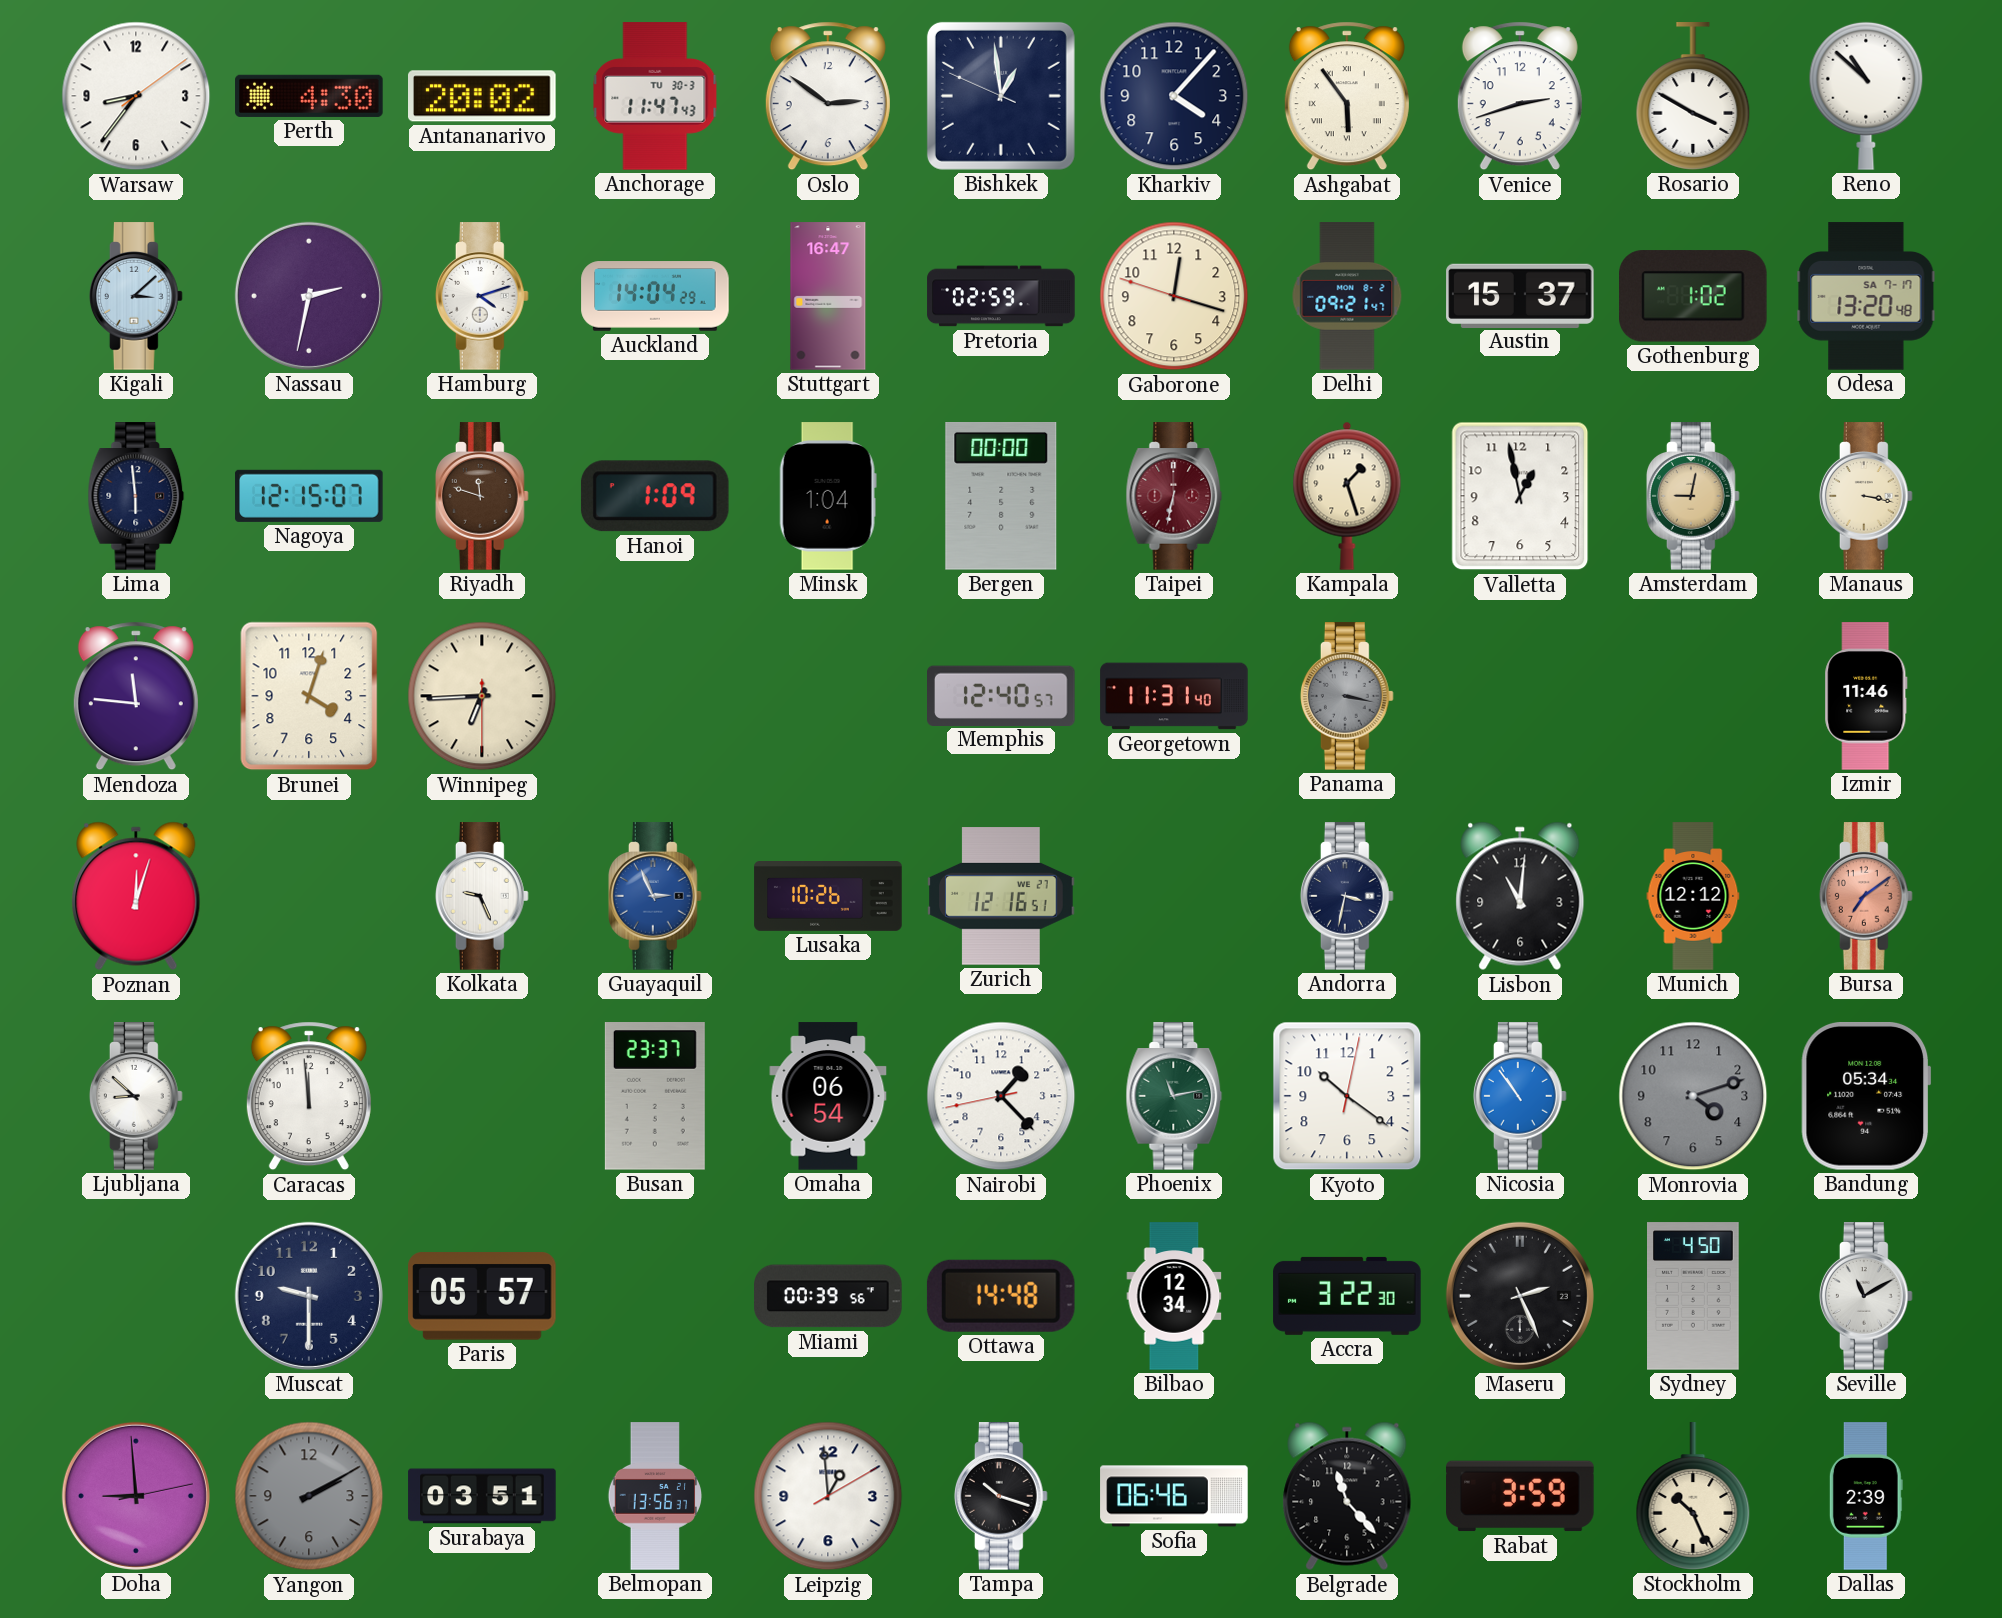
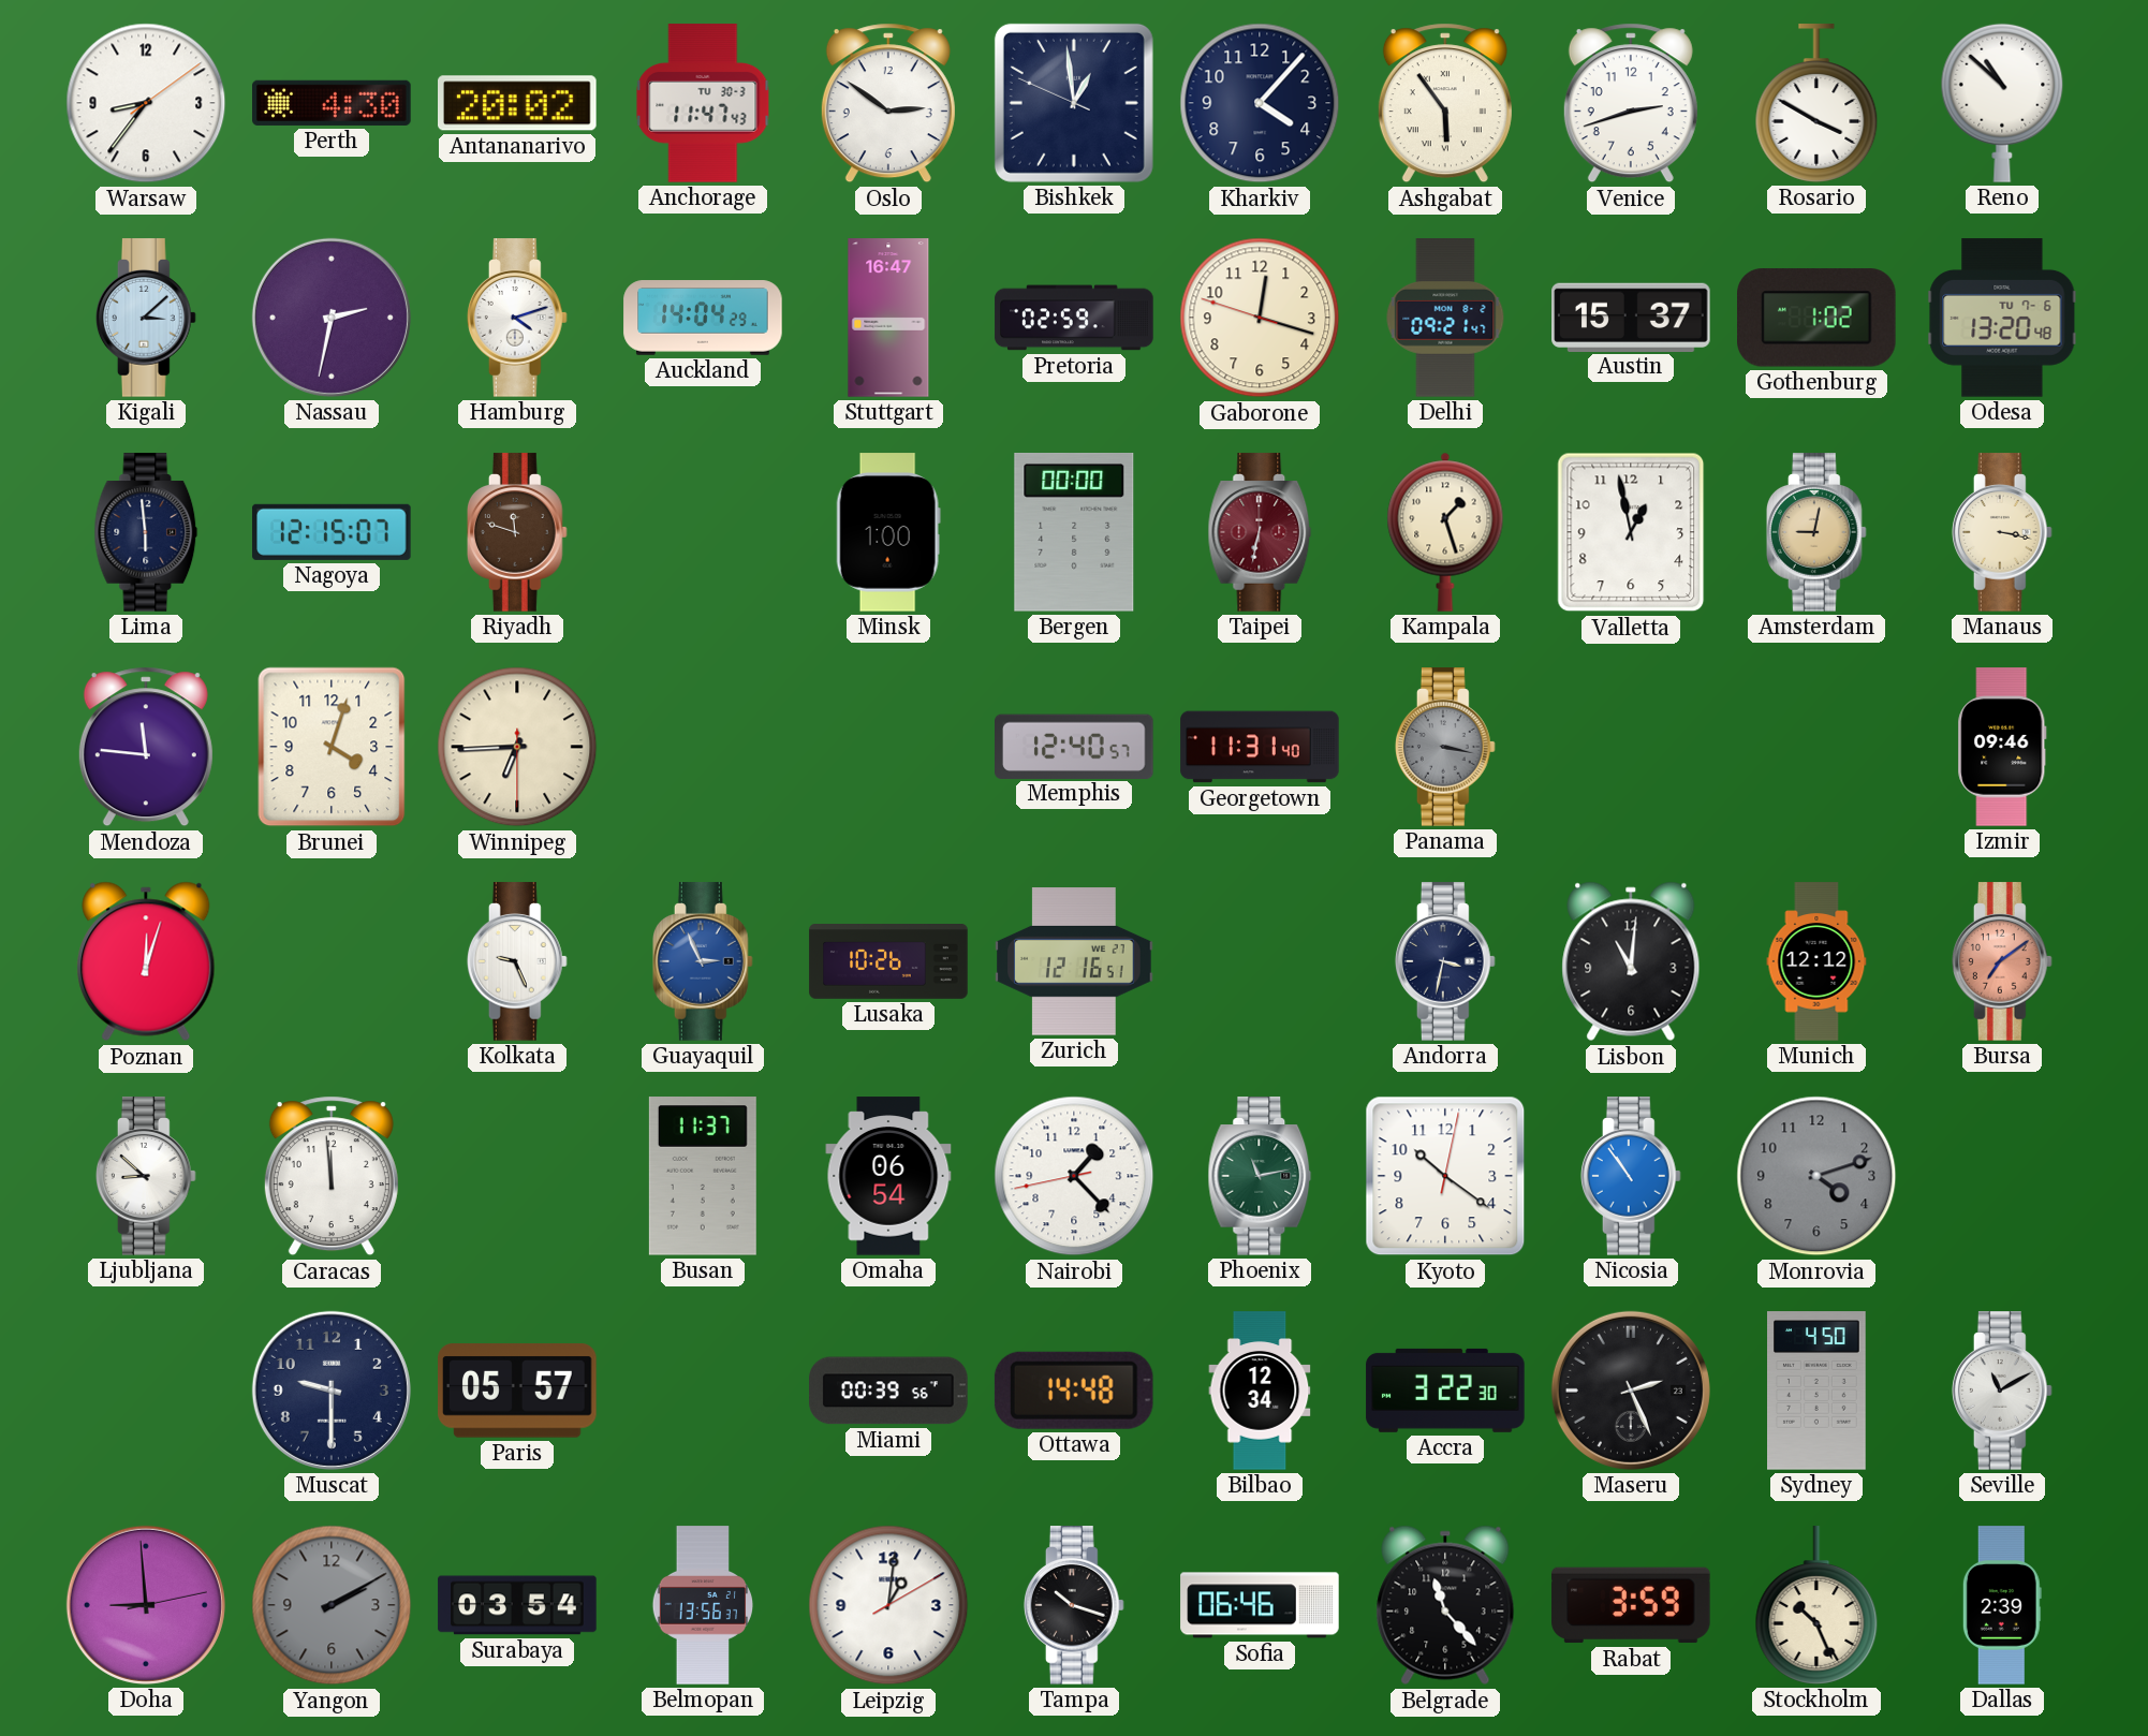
Odesa date: SA 7-17 -> TU 7-6 (2002, 318)
Hanoi: 1:09 -> none (655, 496)
Minsk: 1:04 -> 1:00 (888, 532)
Izmir: 11:46 -> 09:46 (2002, 747)
Busan: 23:37 -> 11:37 (703, 1177)
Bandung: 05:34 -> none (1865, 1097)
Surabaya: 03:51 -> 03:54 (517, 1605)
Leipzig: 12:59 -> 1:01 (888, 1605)
